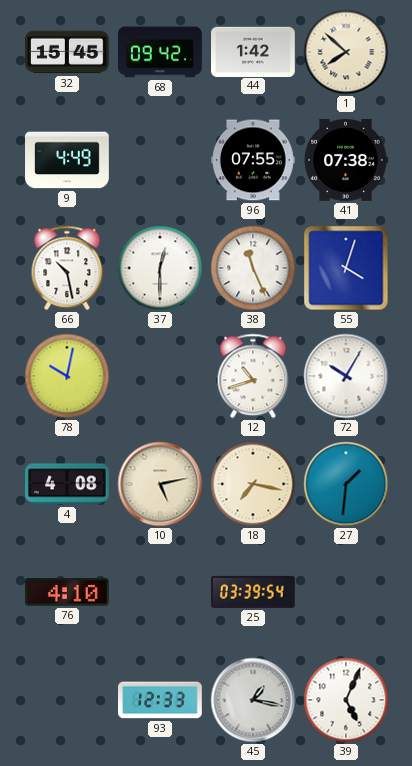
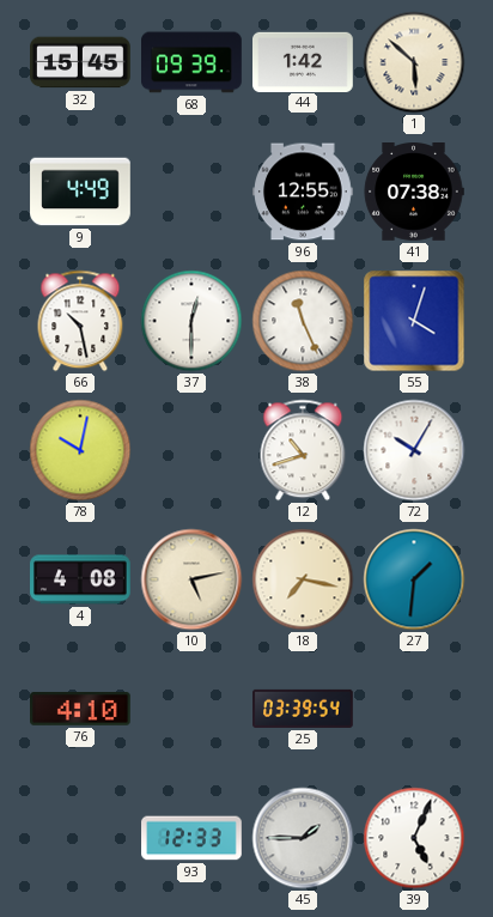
68: 09:42 -> 09:39 (193, 62)
1: 7:52 -> 5:52 (414, 62)
96: 07:55 -> 12:55 (304, 192)
45: 1:17 -> 1:45 (303, 838)
